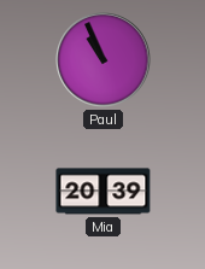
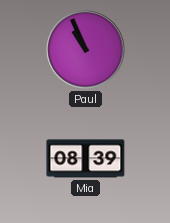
Mia: 20:39 -> 08:39 (86, 159)
